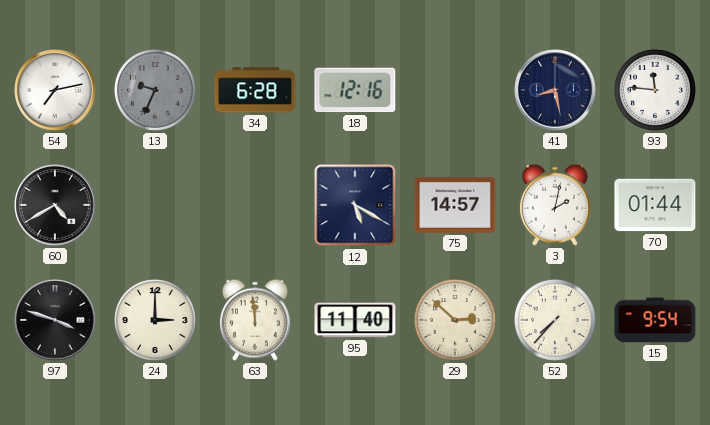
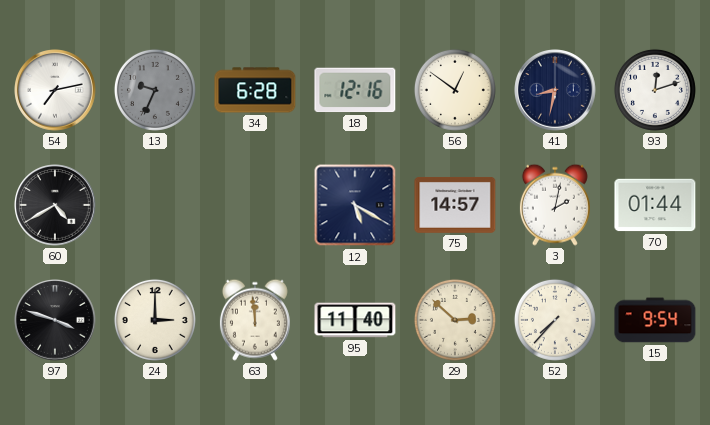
56: none -> 12:51 (455, 90)
41: 8:28 -> 8:32 (555, 90)
93: 11:46 -> 12:12 (655, 90)
